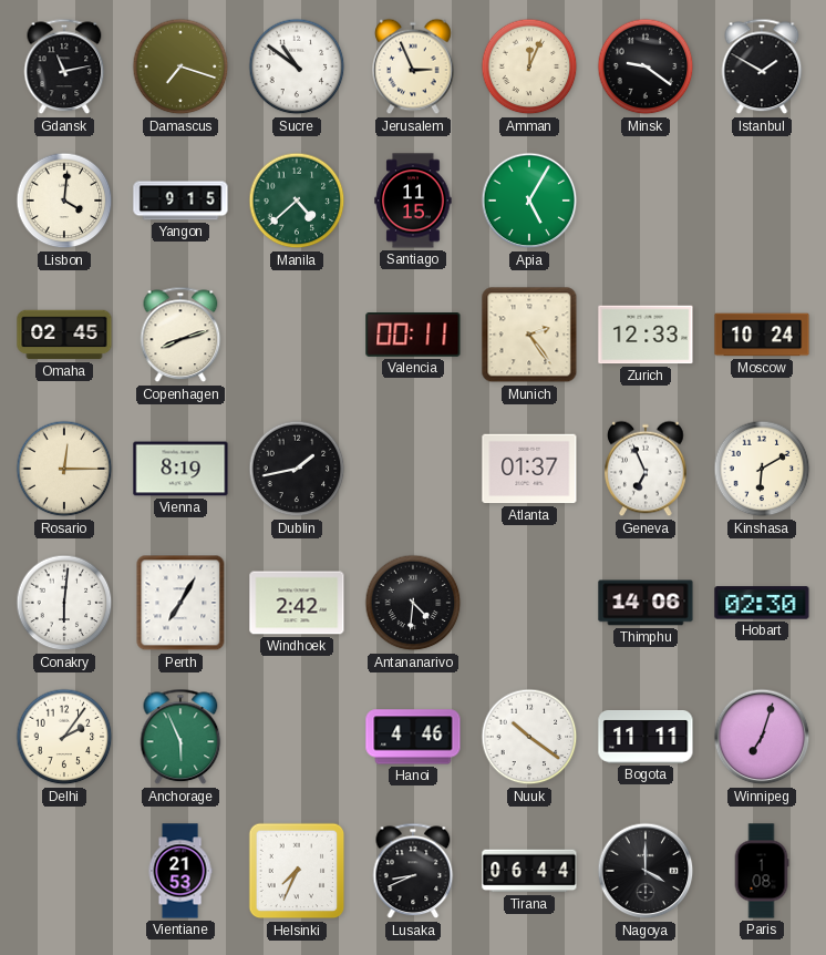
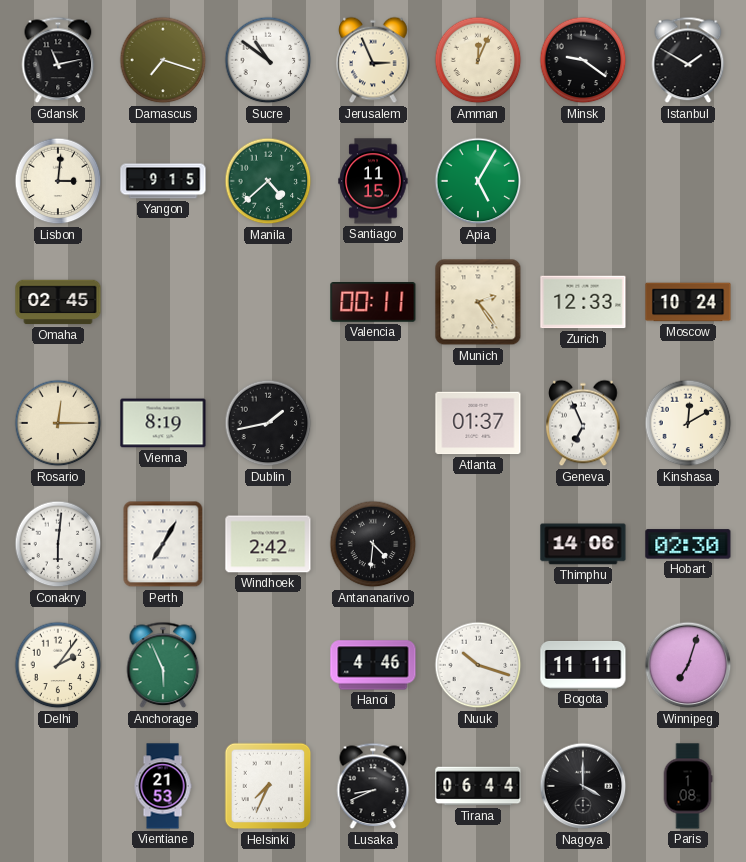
Lisbon: 4:01 -> 3:01 (58, 181)
Copenhagen: 8:12 -> none (180, 335)
Kinshasa: 6:10 -> 12:10 (688, 423)
Nuuk: 10:21 -> 10:18 (478, 665)
